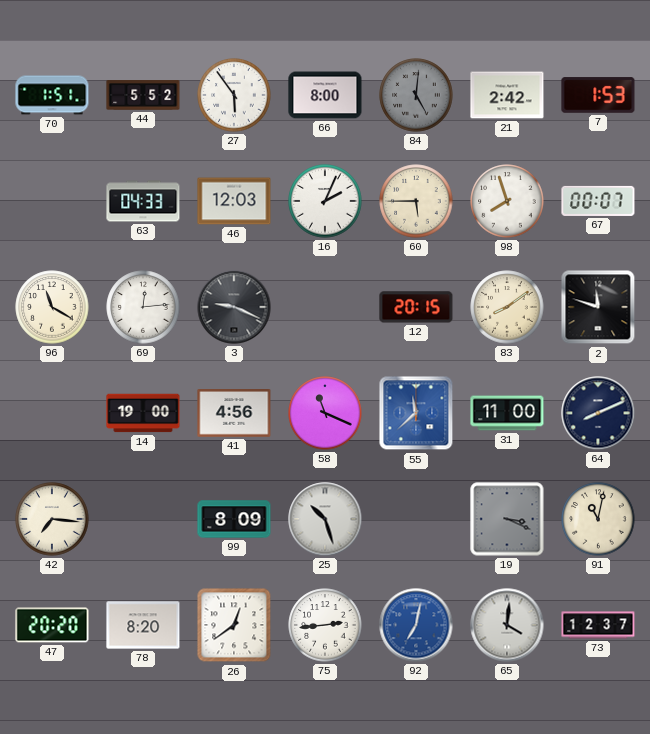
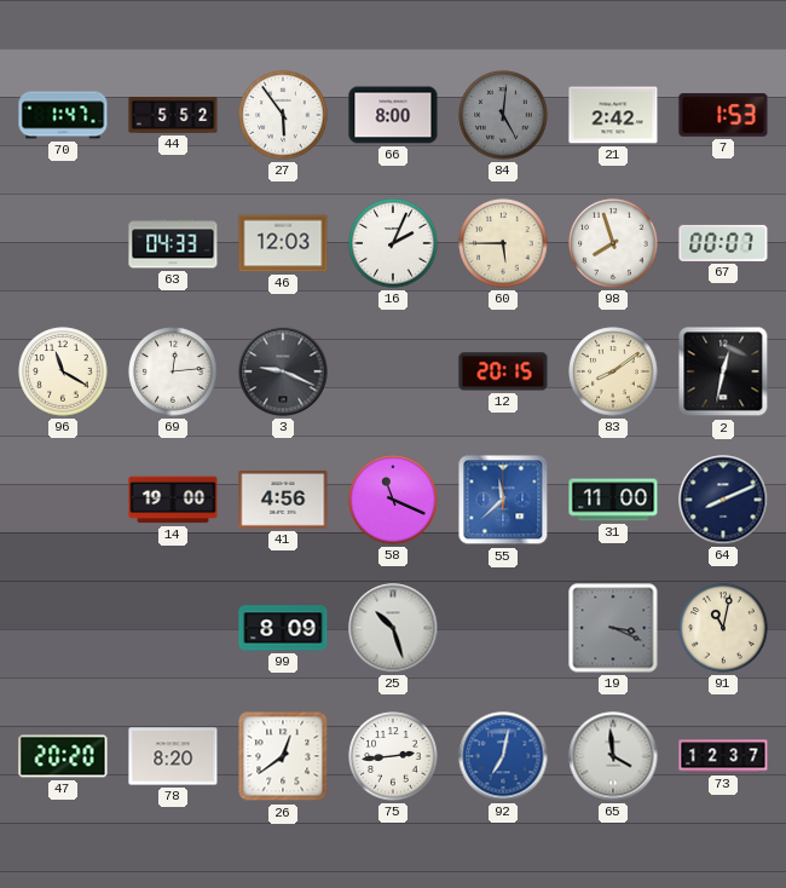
70: 1:51 -> 1:47 (63, 115)
2: 11:48 -> 12:32 (723, 371)
42: 7:16 -> none (52, 519)
65: 4:01 -> 3:59 (613, 756)
